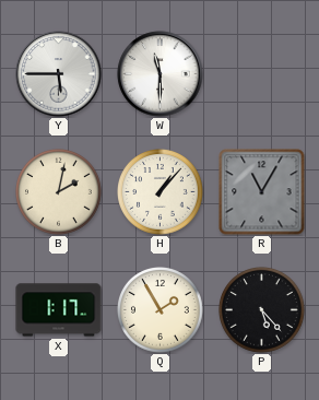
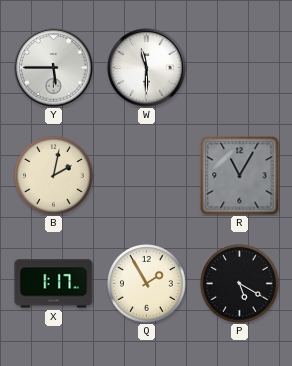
H: 1:07 -> none (161, 192)
P: 5:23 -> 5:20 (240, 284)
